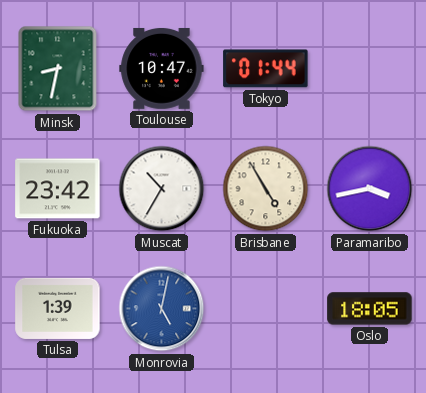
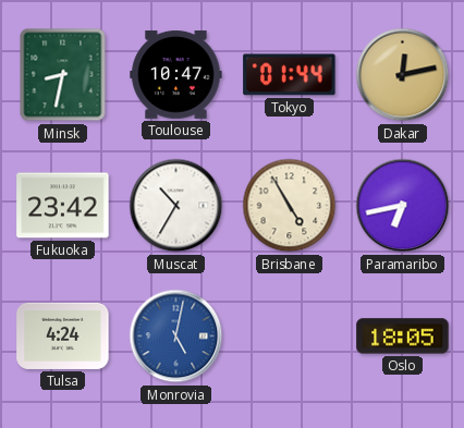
Dakar: none -> 12:13 (403, 75)
Paramaribo: 3:43 -> 6:43 (403, 206)
Tulsa: 1:39 -> 4:24 (63, 335)
